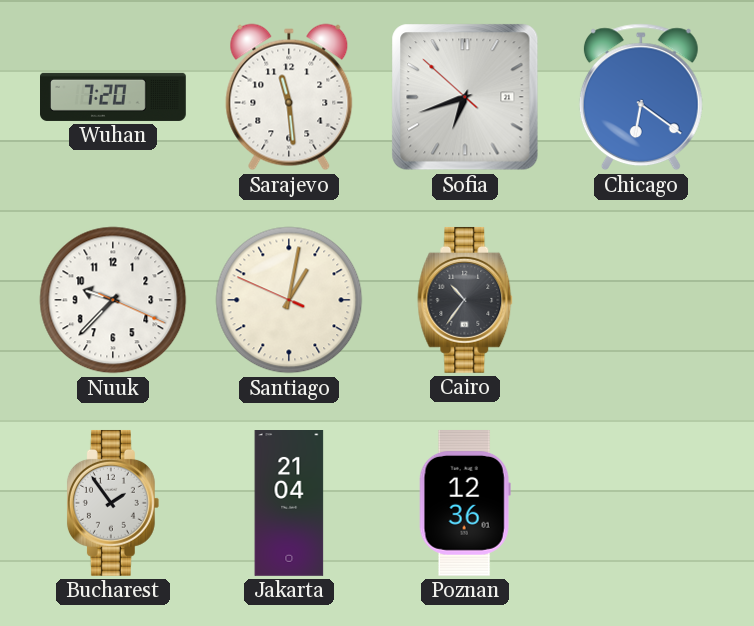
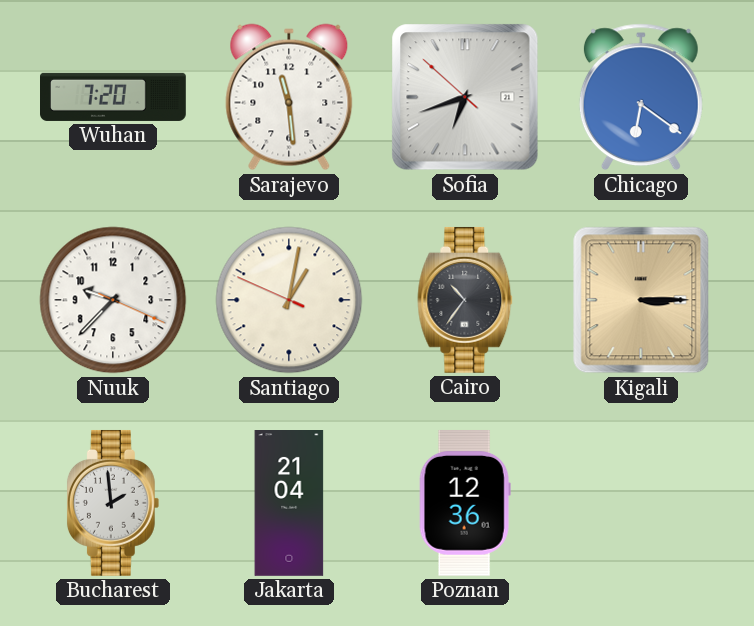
Kigali: none -> 3:15 (641, 300)
Bucharest: 1:54 -> 1:59 (113, 503)
